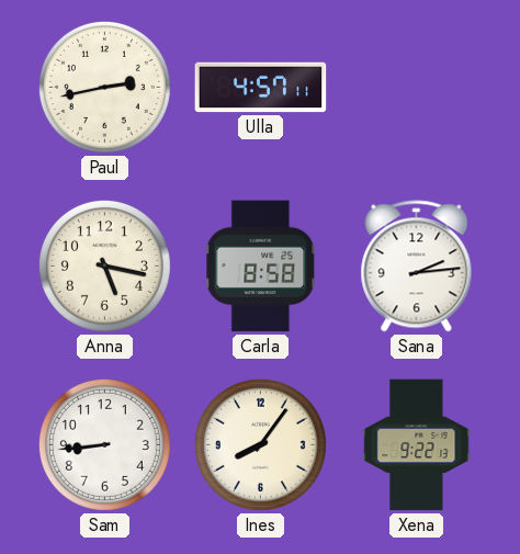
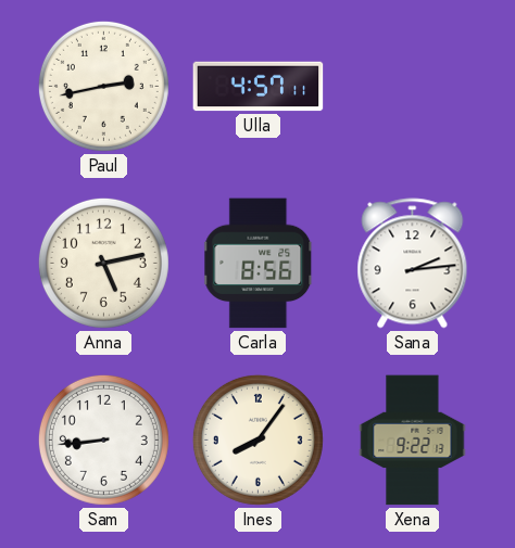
Anna: 5:17 -> 5:13 (103, 263)
Carla: 8:58 -> 8:56 (259, 264)
